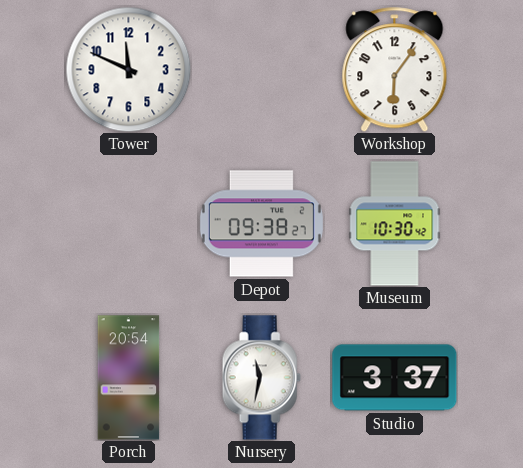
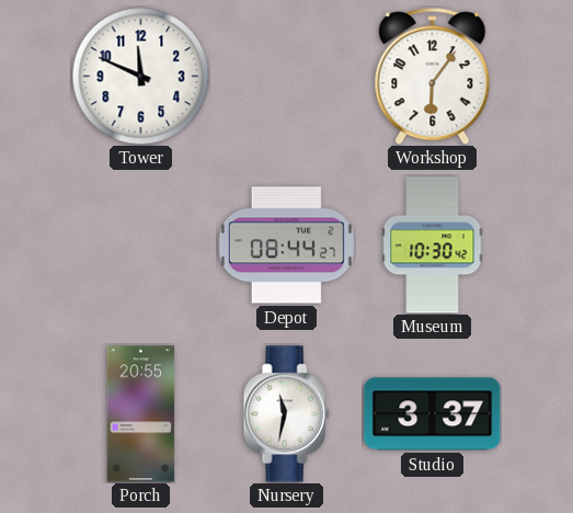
Depot: 09:38 -> 08:44 (286, 246)
Porch: 20:54 -> 20:55 (141, 414)
